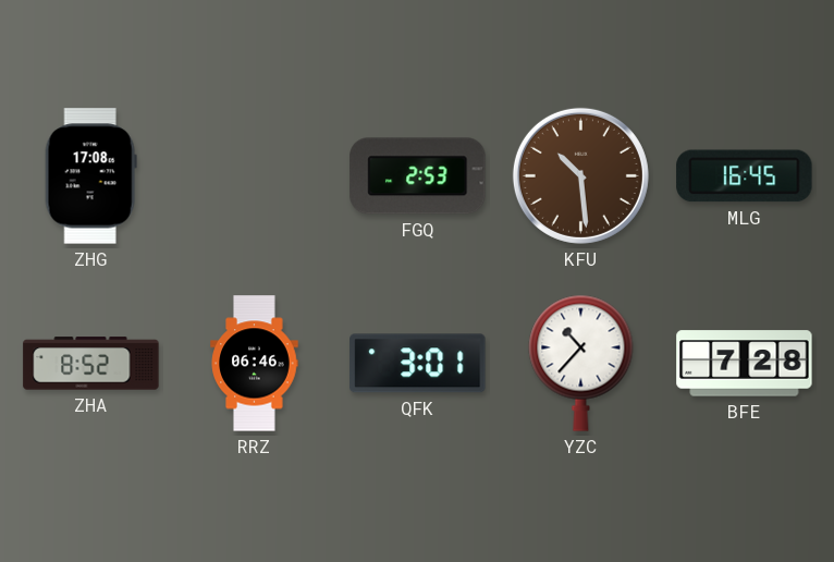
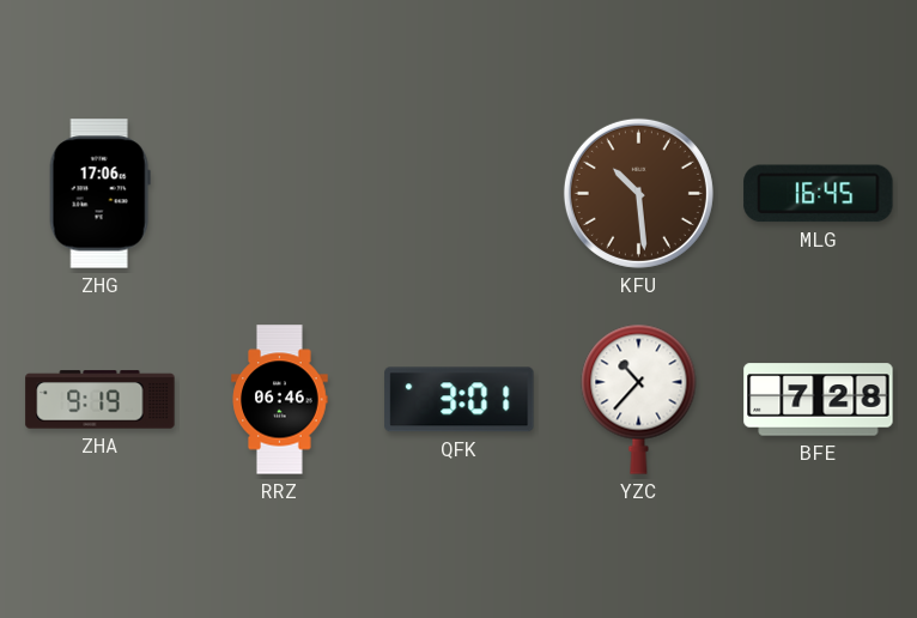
ZHG: 17:08 -> 17:06 (99, 194)
FGQ: 2:53 -> none (418, 176)
ZHA: 8:52 -> 9:19 (101, 400)
